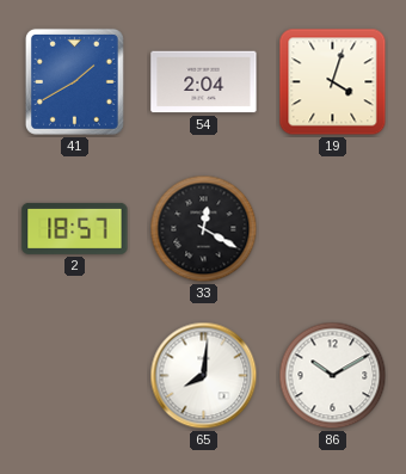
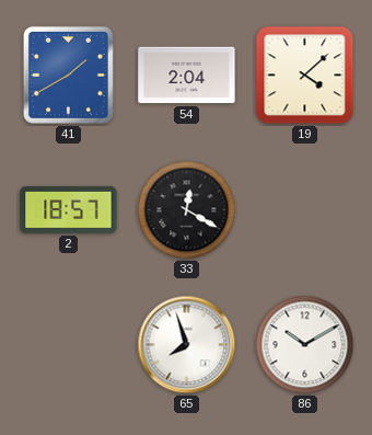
19: 4:03 -> 4:08 (305, 76)
65: 8:01 -> 7:57 (187, 345)
